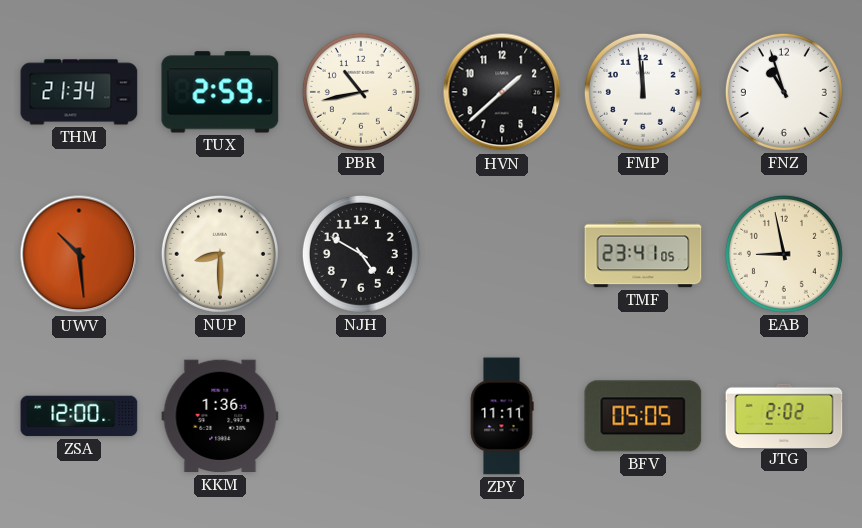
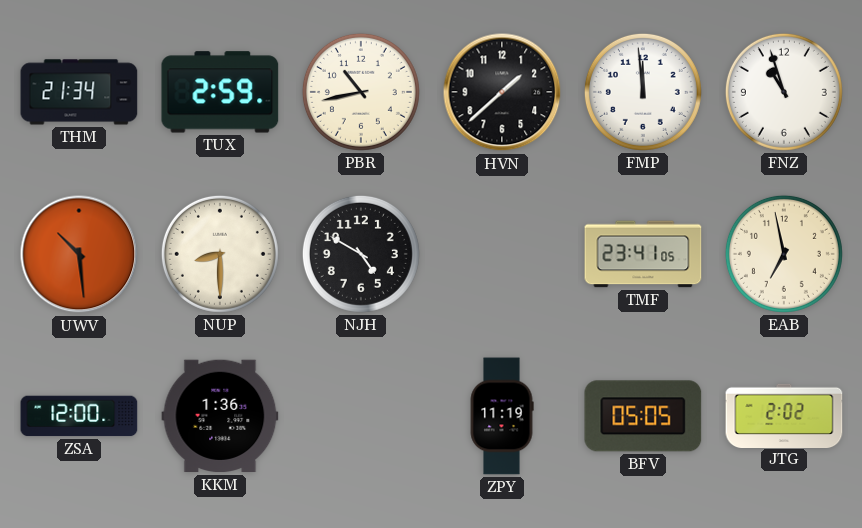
EAB: 8:58 -> 6:58 (784, 254)
ZPY: 11:11 -> 11:19 (502, 416)
